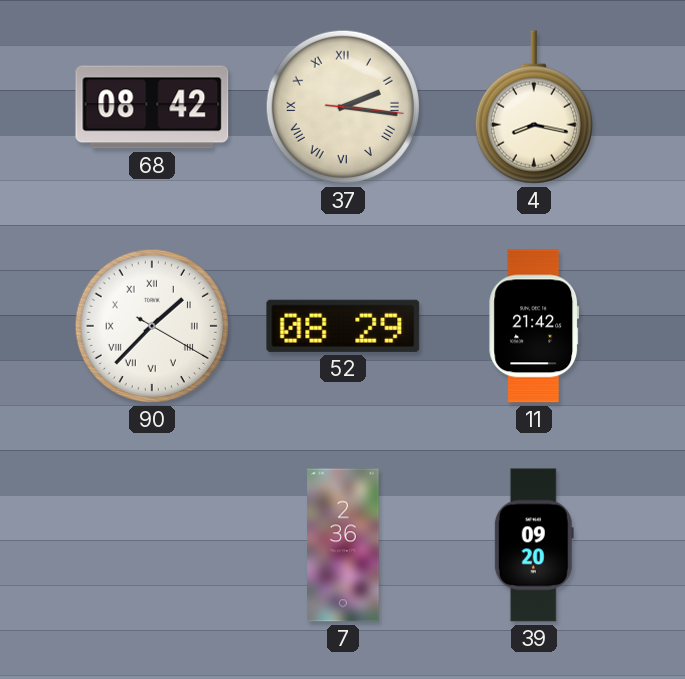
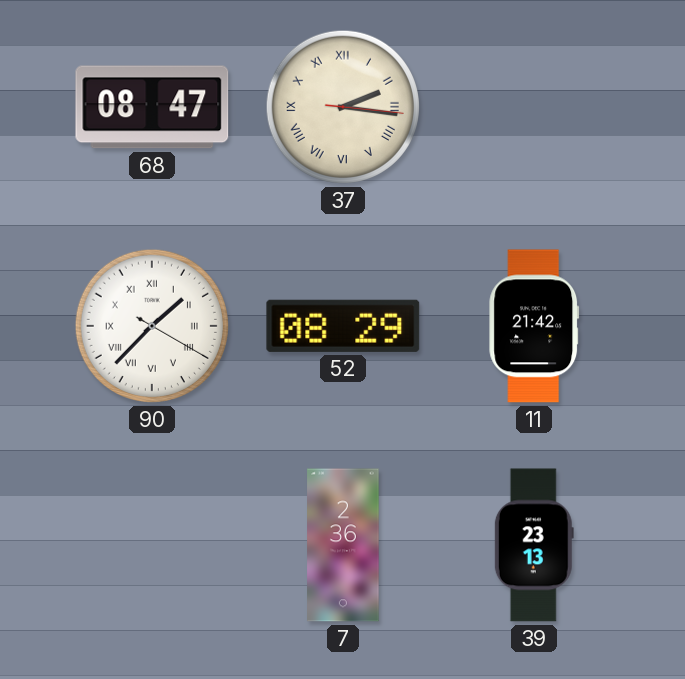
68: 08:42 -> 08:47 (152, 107)
4: 8:17 -> none (534, 107)
39: 09:20 -> 23:13 (534, 545)
